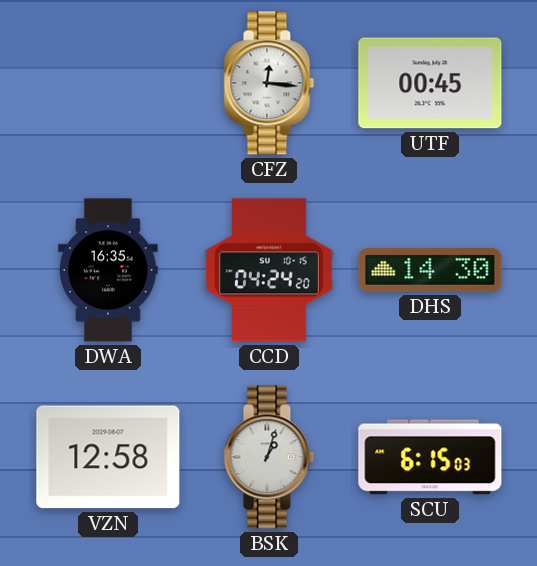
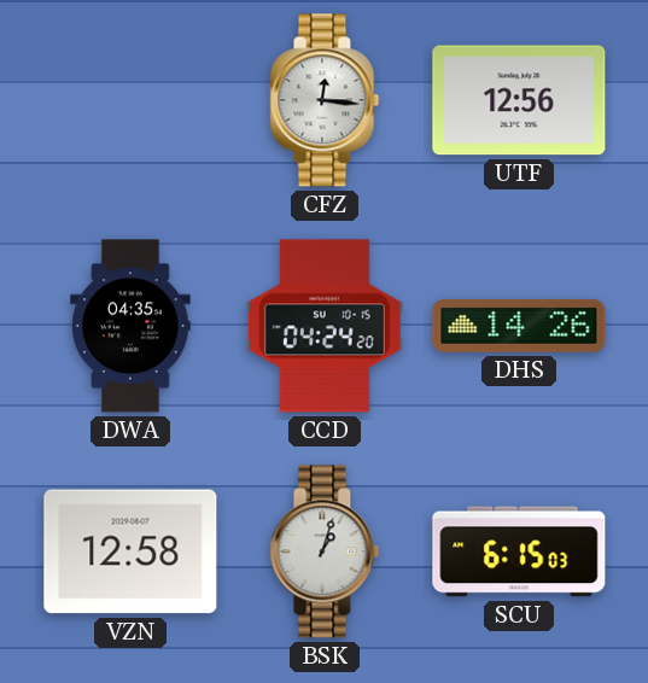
UTF: 00:45 -> 12:56 (519, 100)
DWA: 16:35 -> 04:35 (130, 326)
DHS: 14:30 -> 14:26 (519, 326)
